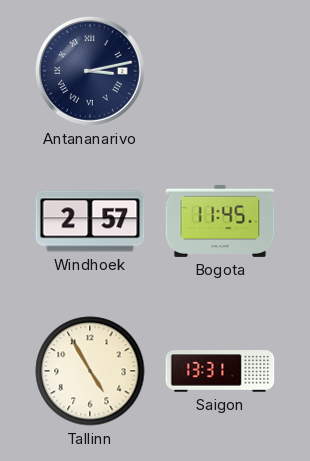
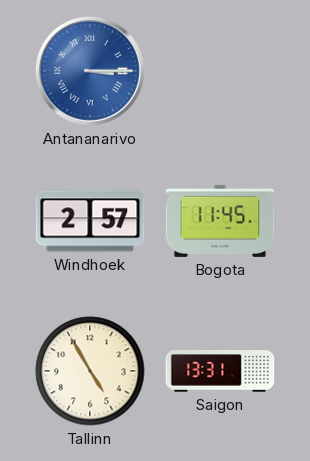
Antananarivo: 3:13 -> 3:15 (90, 71)
Antananarivo dial: navy -> blue (90, 71)
